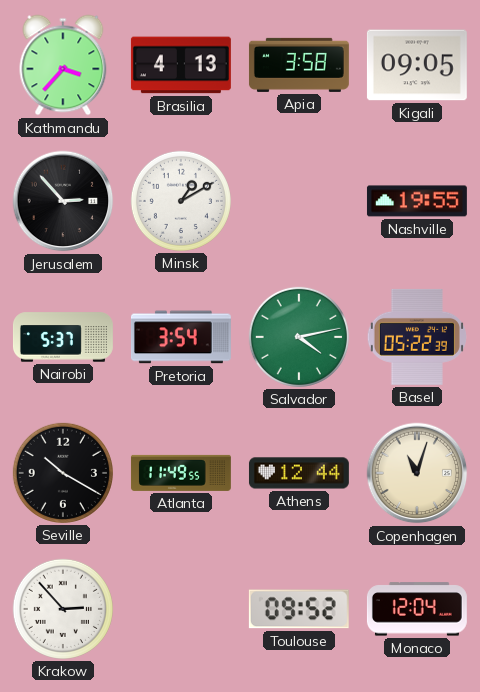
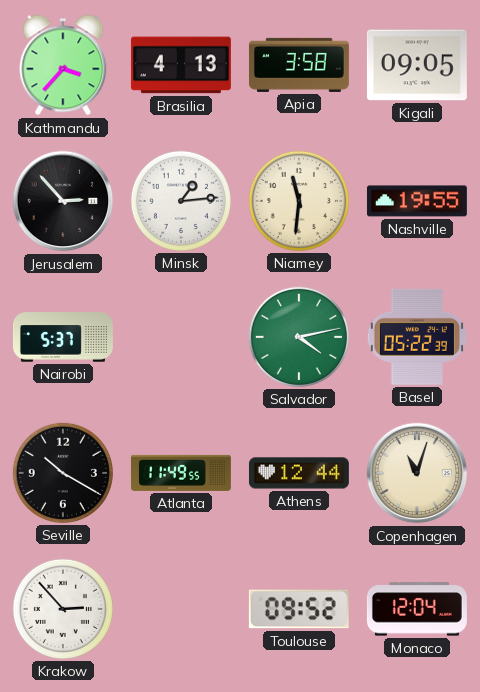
Minsk: 1:10 -> 1:14 (181, 201)
Niamey: none -> 11:31 (299, 201)
Pretoria: 3:54 -> none (181, 337)
